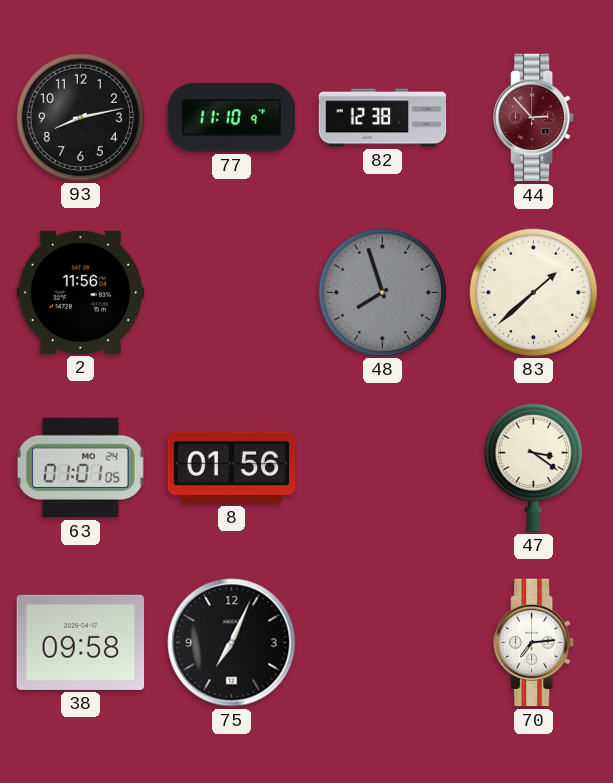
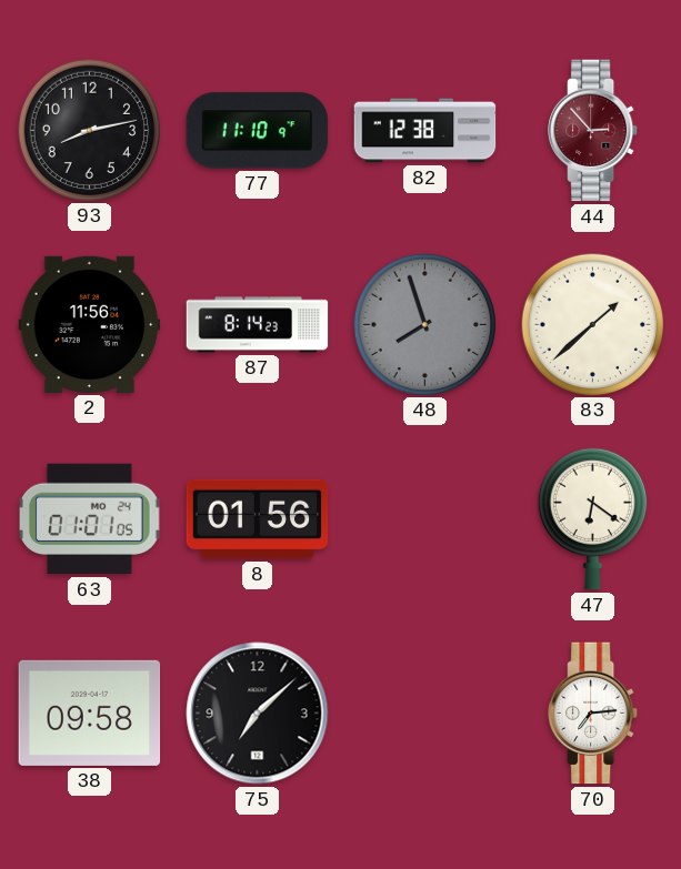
87: none -> 8:14 (258, 325)
47: 3:21 -> 6:21 (592, 518)
75: 7:04 -> 7:08 (258, 714)
